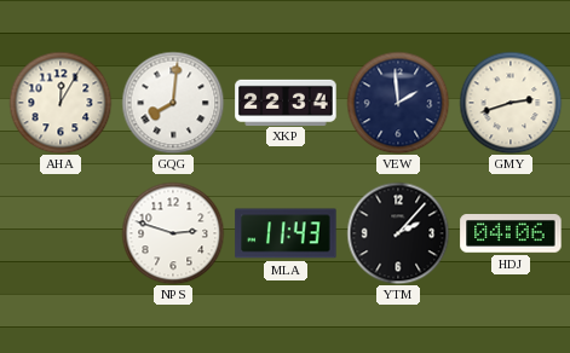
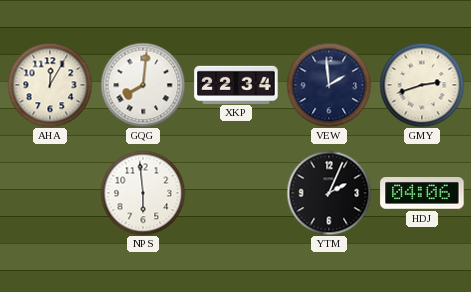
NPS: 2:48 -> 5:59 (143, 193)
MLA: 11:43 -> none (286, 233)
YTM: 2:07 -> 2:04 (329, 193)
